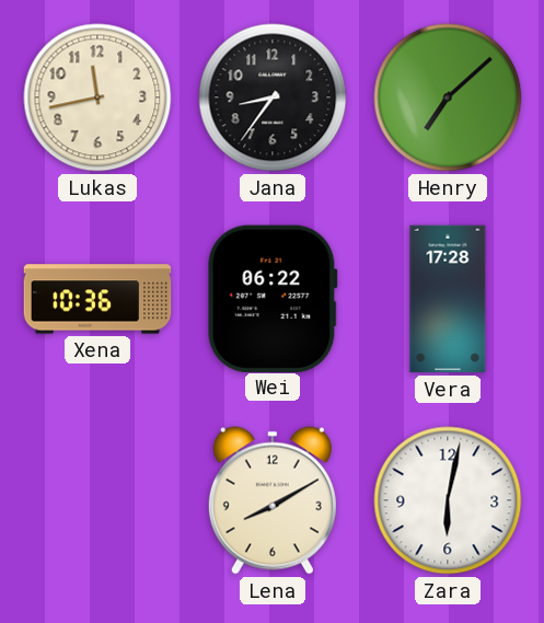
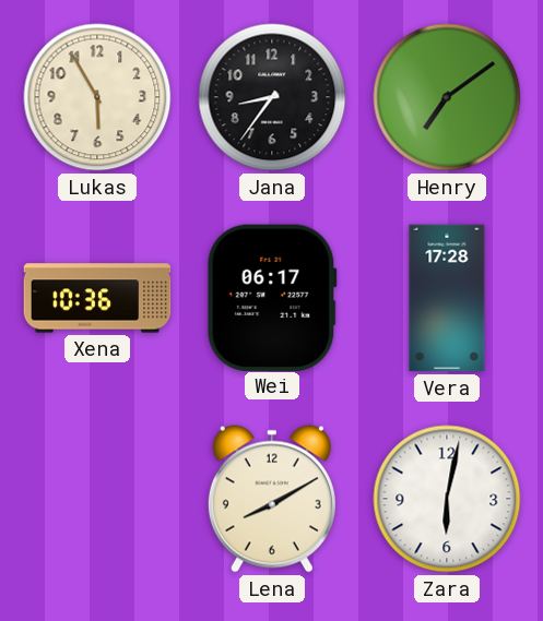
Lukas: 11:43 -> 5:55 (97, 97)
Henry: 7:08 -> 7:09 (447, 97)
Wei: 06:22 -> 06:17 (272, 297)
